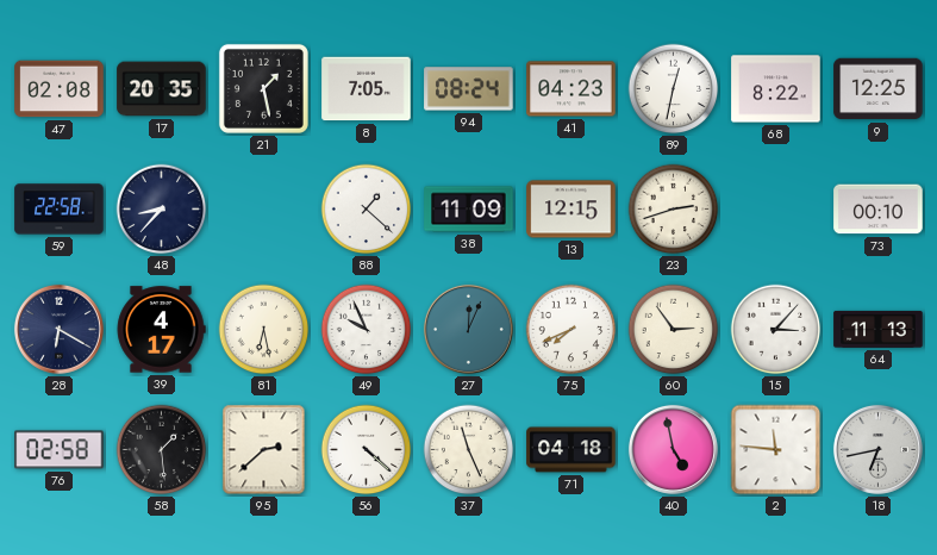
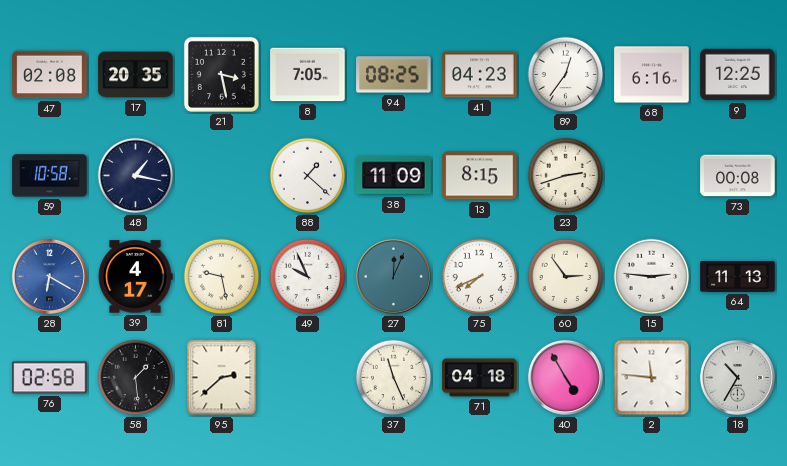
21: 1:28 -> 3:28 (221, 74)
94: 08:24 -> 08:25 (394, 75)
89: 12:32 -> 12:36 (566, 75)
68: 8:22 -> 6:16 (652, 75)
59: 22:58 -> 10:58 (50, 176)
48: 8:37 -> 1:17 (136, 176)
13: 12:15 -> 8:15 (480, 176)
73: 00:10 -> 00:08 (738, 176)
28 dial: navy -> blue (49, 276)
81: 6:28 -> 9:28 (222, 277)
15: 3:07 -> 2:46 (652, 277)
56: 4:22 -> none (367, 450)
40: 4:58 -> 4:55 (565, 377)
18: 6:43 -> 10:35 (737, 377)
